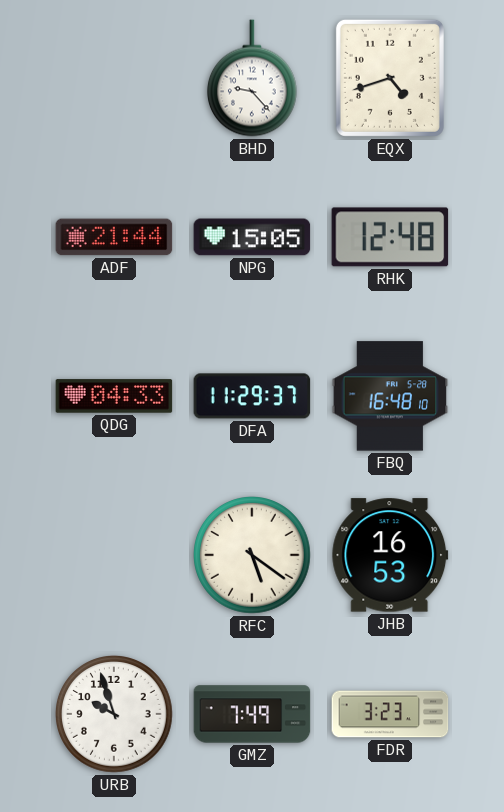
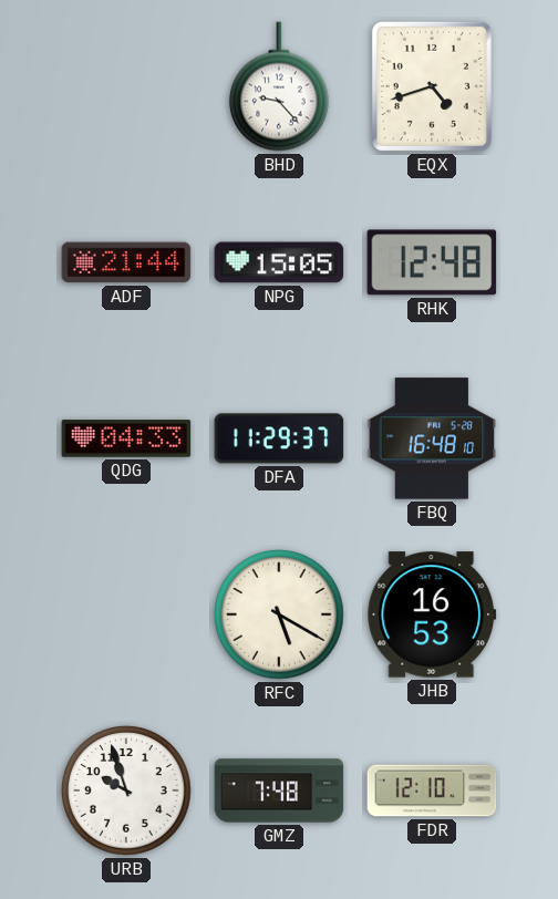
RFC: 5:21 -> 5:20 (280, 616)
GMZ: 7:49 -> 7:48 (279, 790)
FDR: 3:23 -> 12:10 (432, 790)
